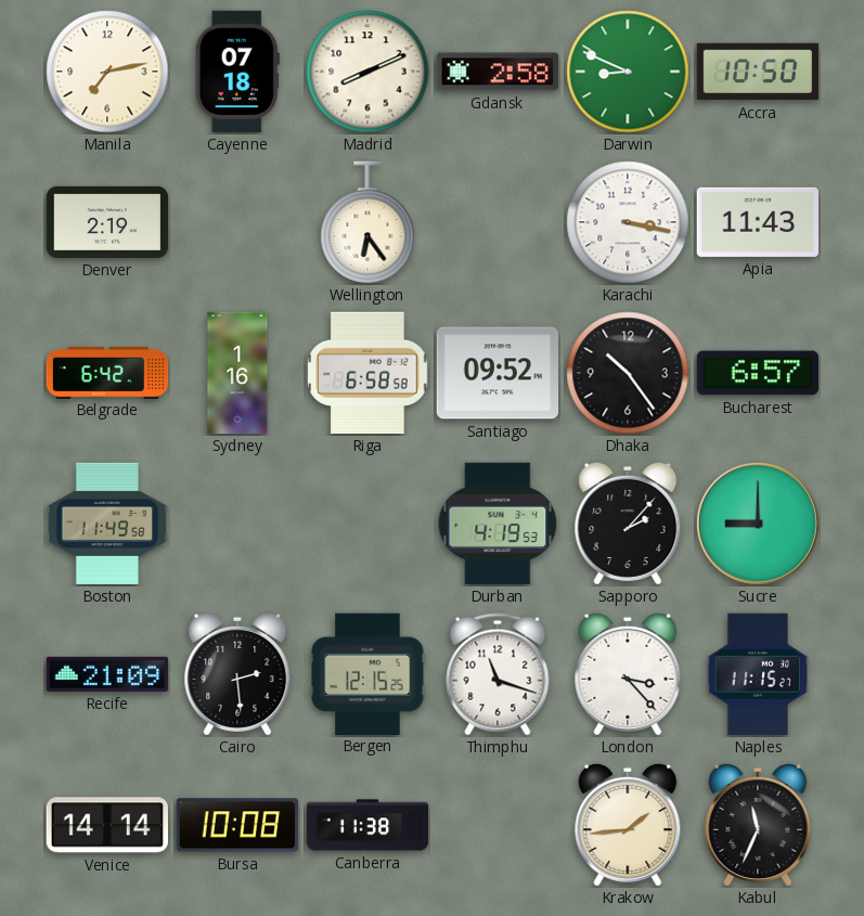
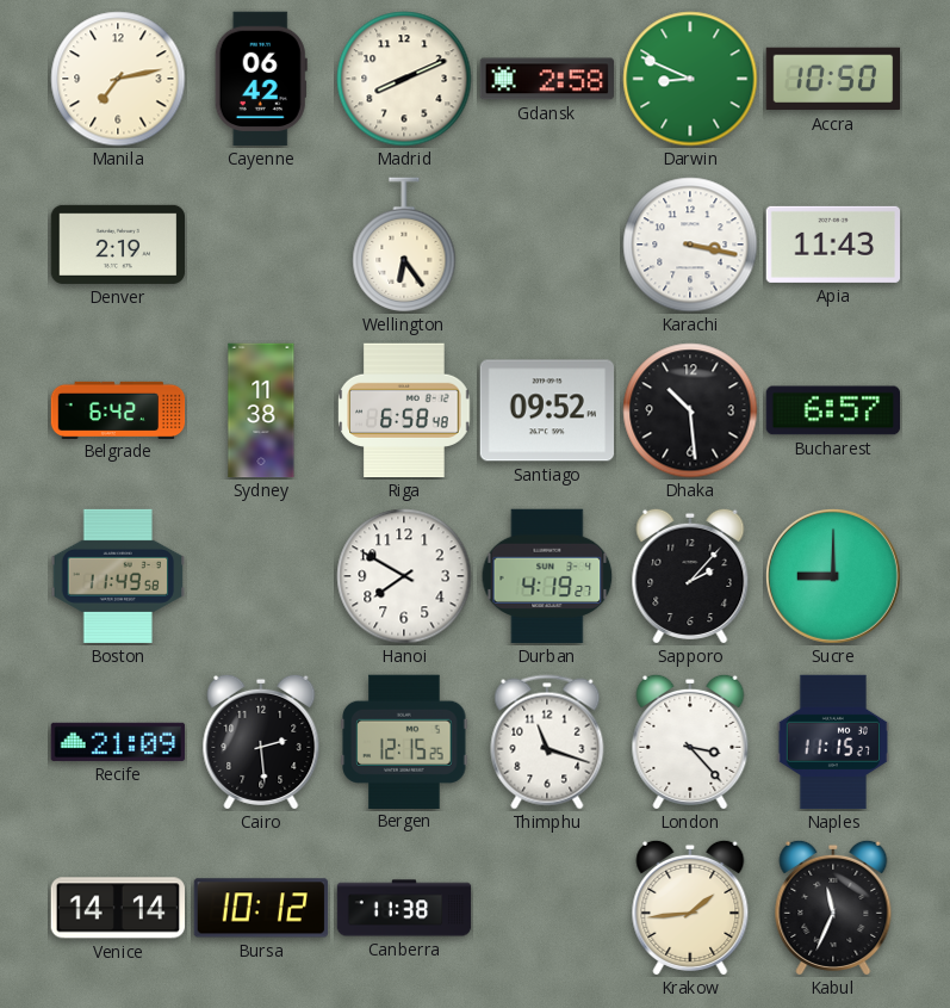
Cayenne: 07:18 -> 06:42 (261, 79)
Sydney: 1:16 -> 11:38 (261, 410)
Riga: 6:58:58 -> 6:58:48 (404, 410)
Dhaka: 10:24 -> 10:29 (690, 410)
Hanoi: none -> 7:50 (404, 576)
Durban: 4:19:53 -> 4:19:27 (547, 576)
Bursa: 10:08 -> 10:12 (261, 908)
